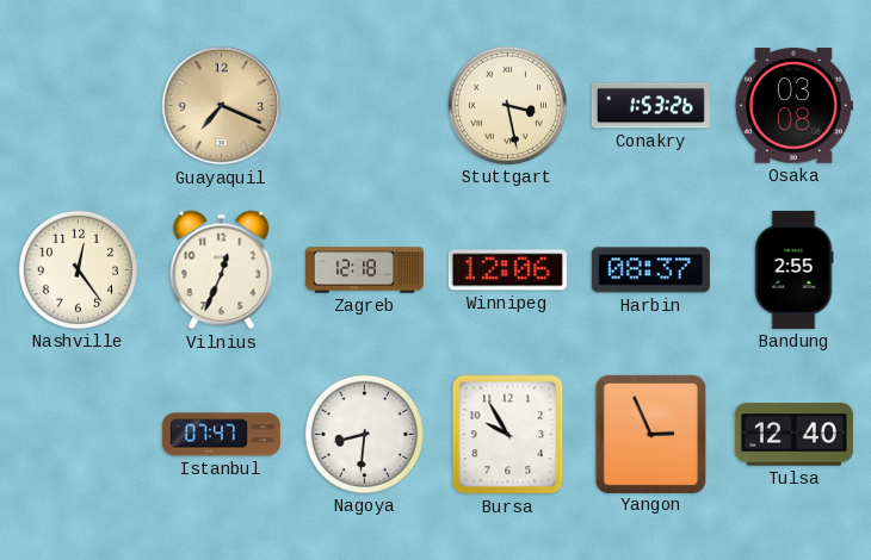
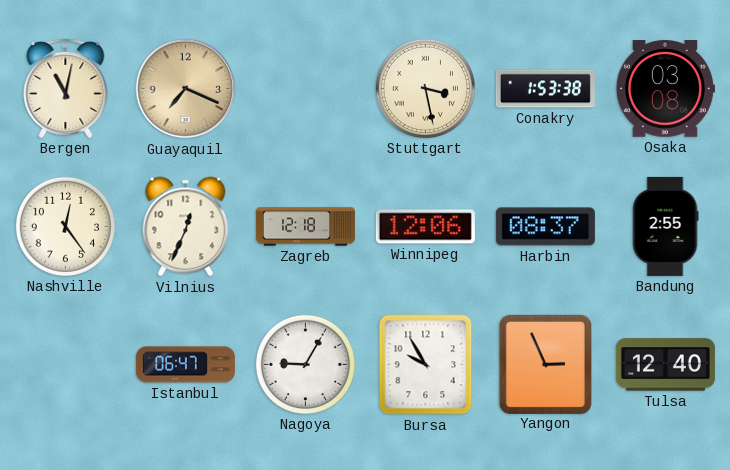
Bergen: none -> 11:02 (66, 88)
Conakry: 1:53:26 -> 1:53:38 (545, 89)
Istanbul: 07:47 -> 06:47 (185, 365)
Nagoya: 8:31 -> 9:05 (305, 364)
